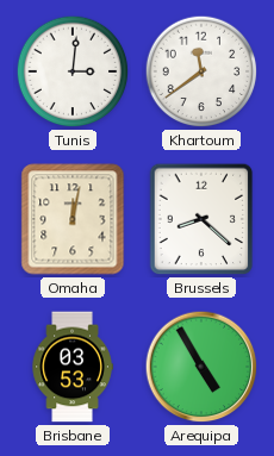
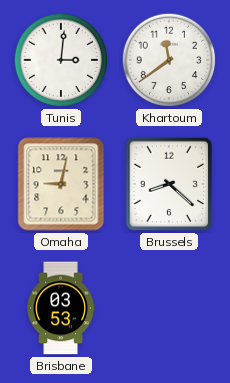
Omaha: 12:02 -> 9:02 (61, 184)
Arequipa: 4:55 -> none (201, 367)
